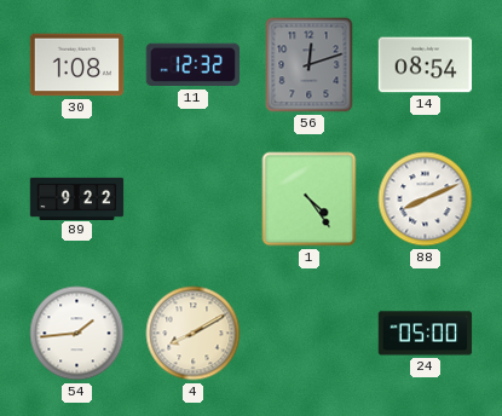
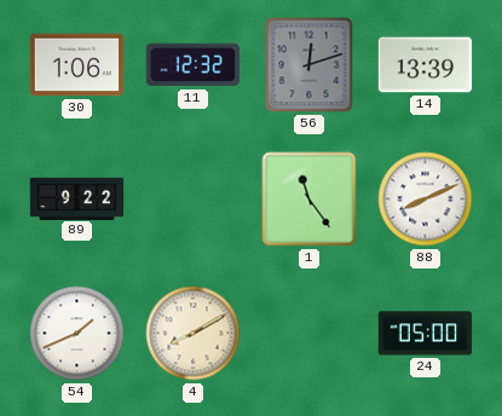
30: 1:08 -> 1:06 (77, 65)
14: 08:54 -> 13:39 (426, 65)
1: 4:24 -> 11:24 (310, 200)
54: 1:44 -> 1:41 (77, 334)
